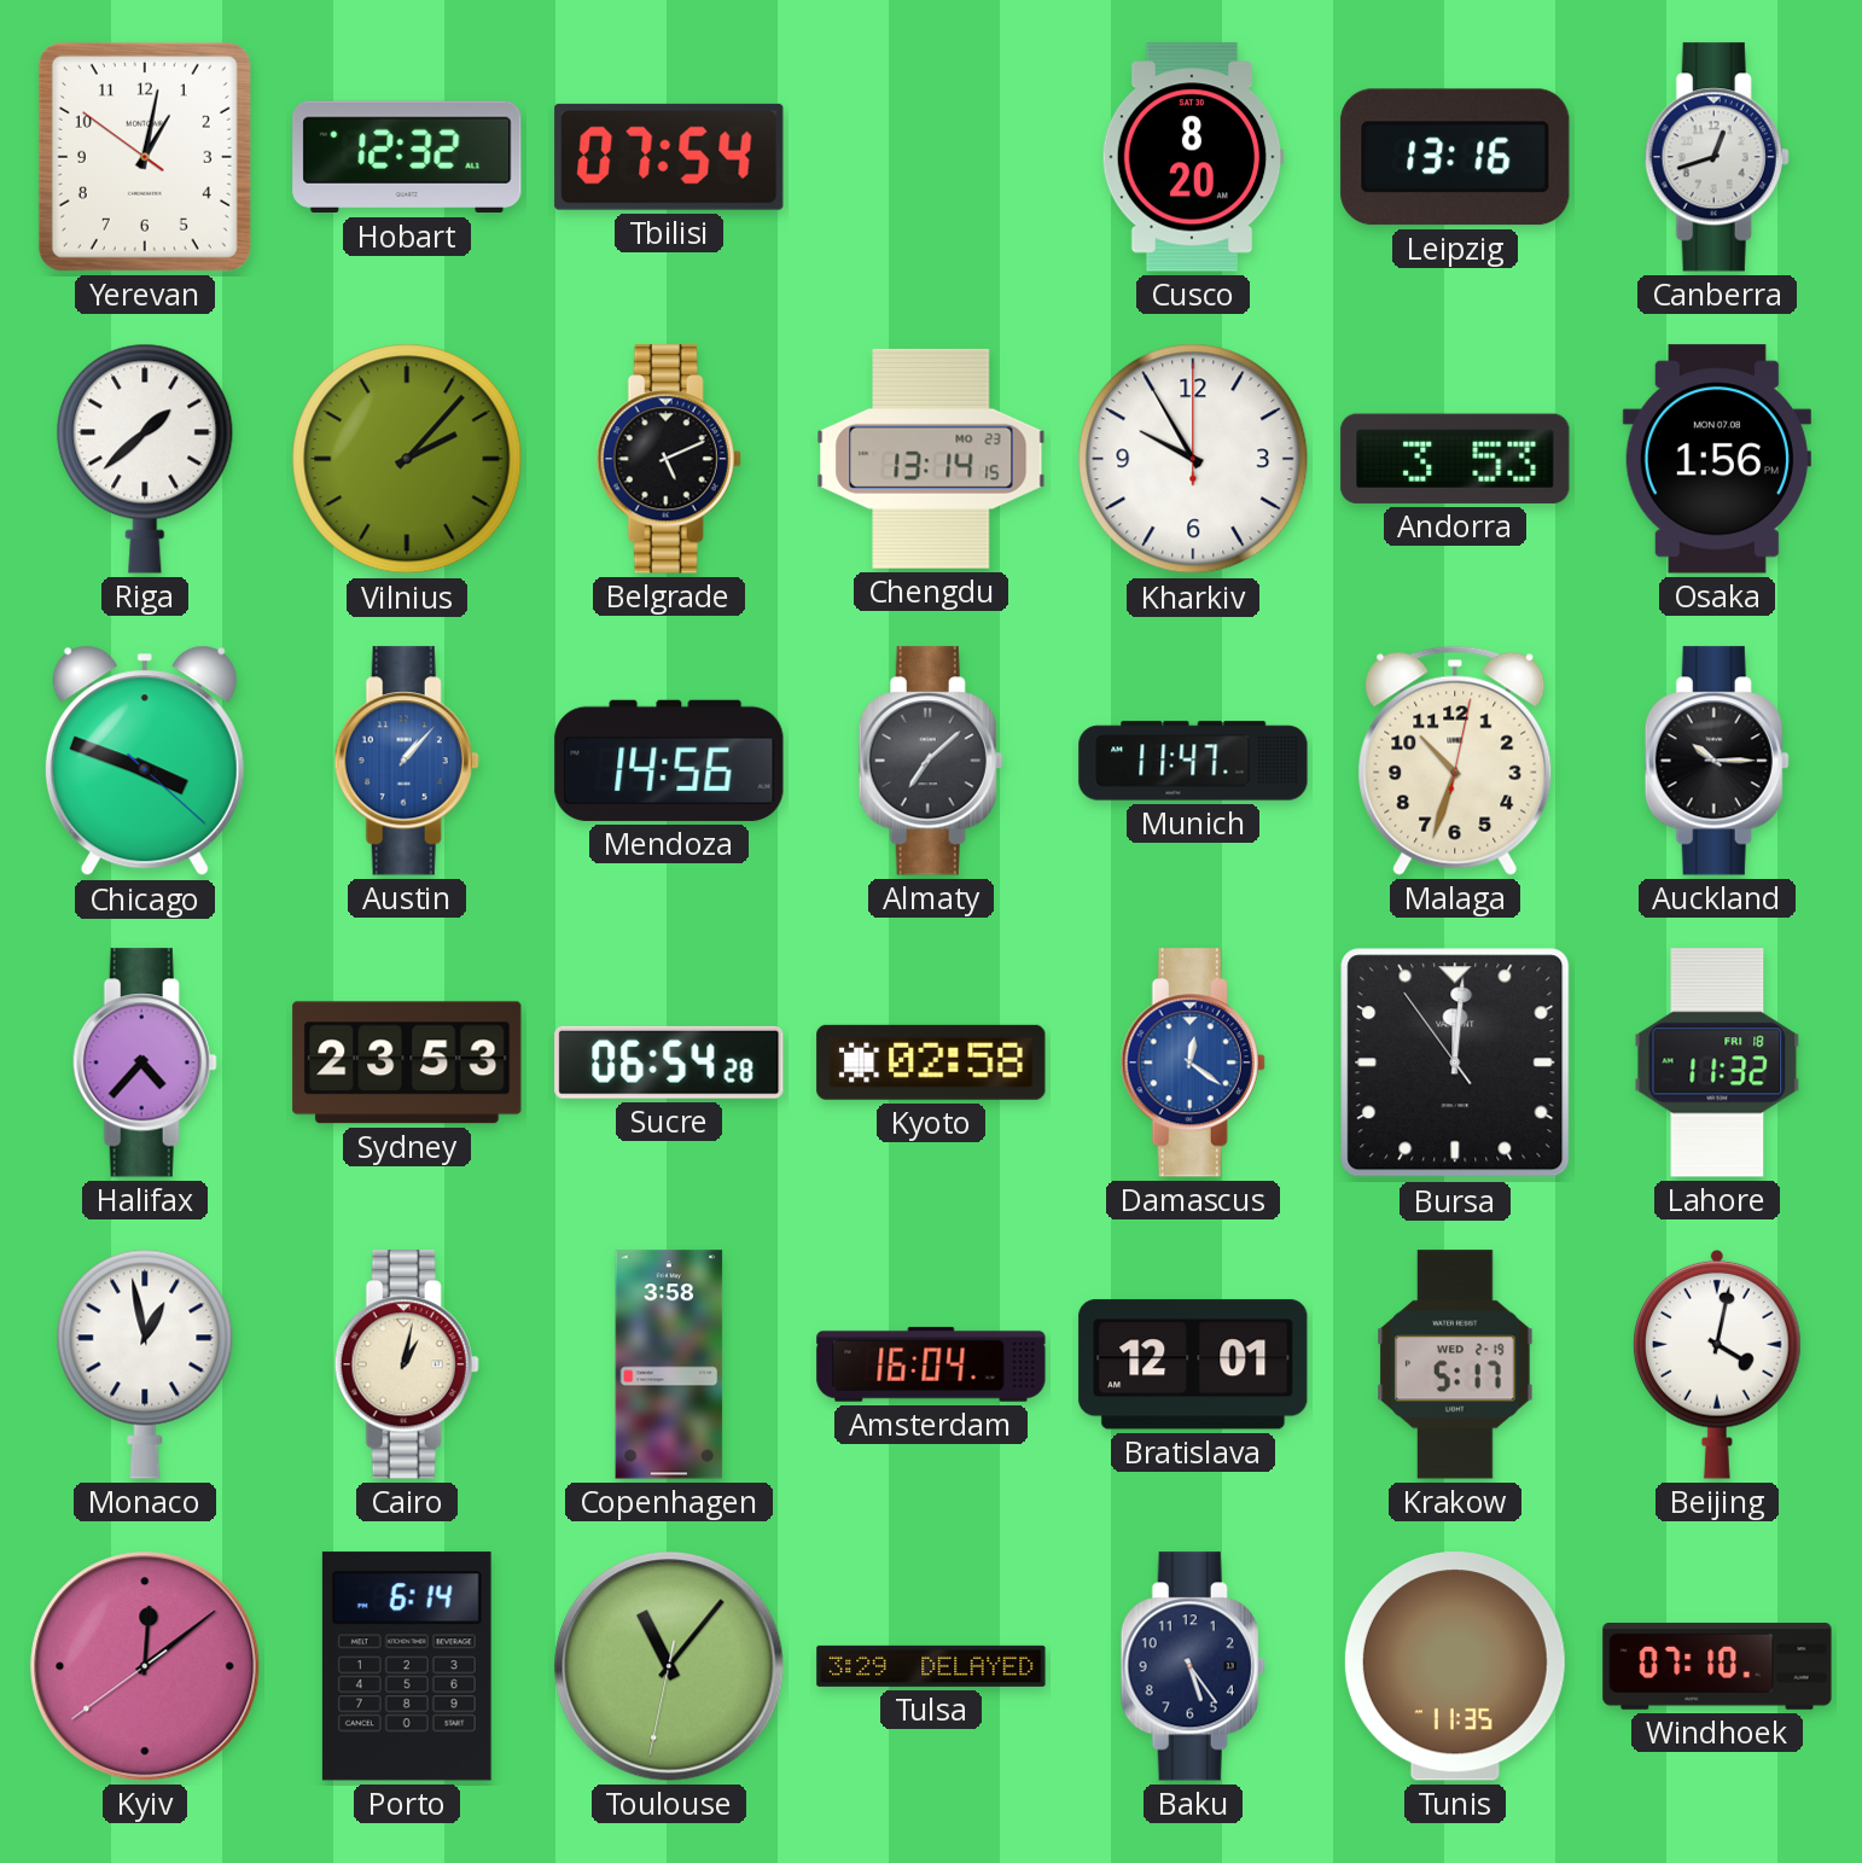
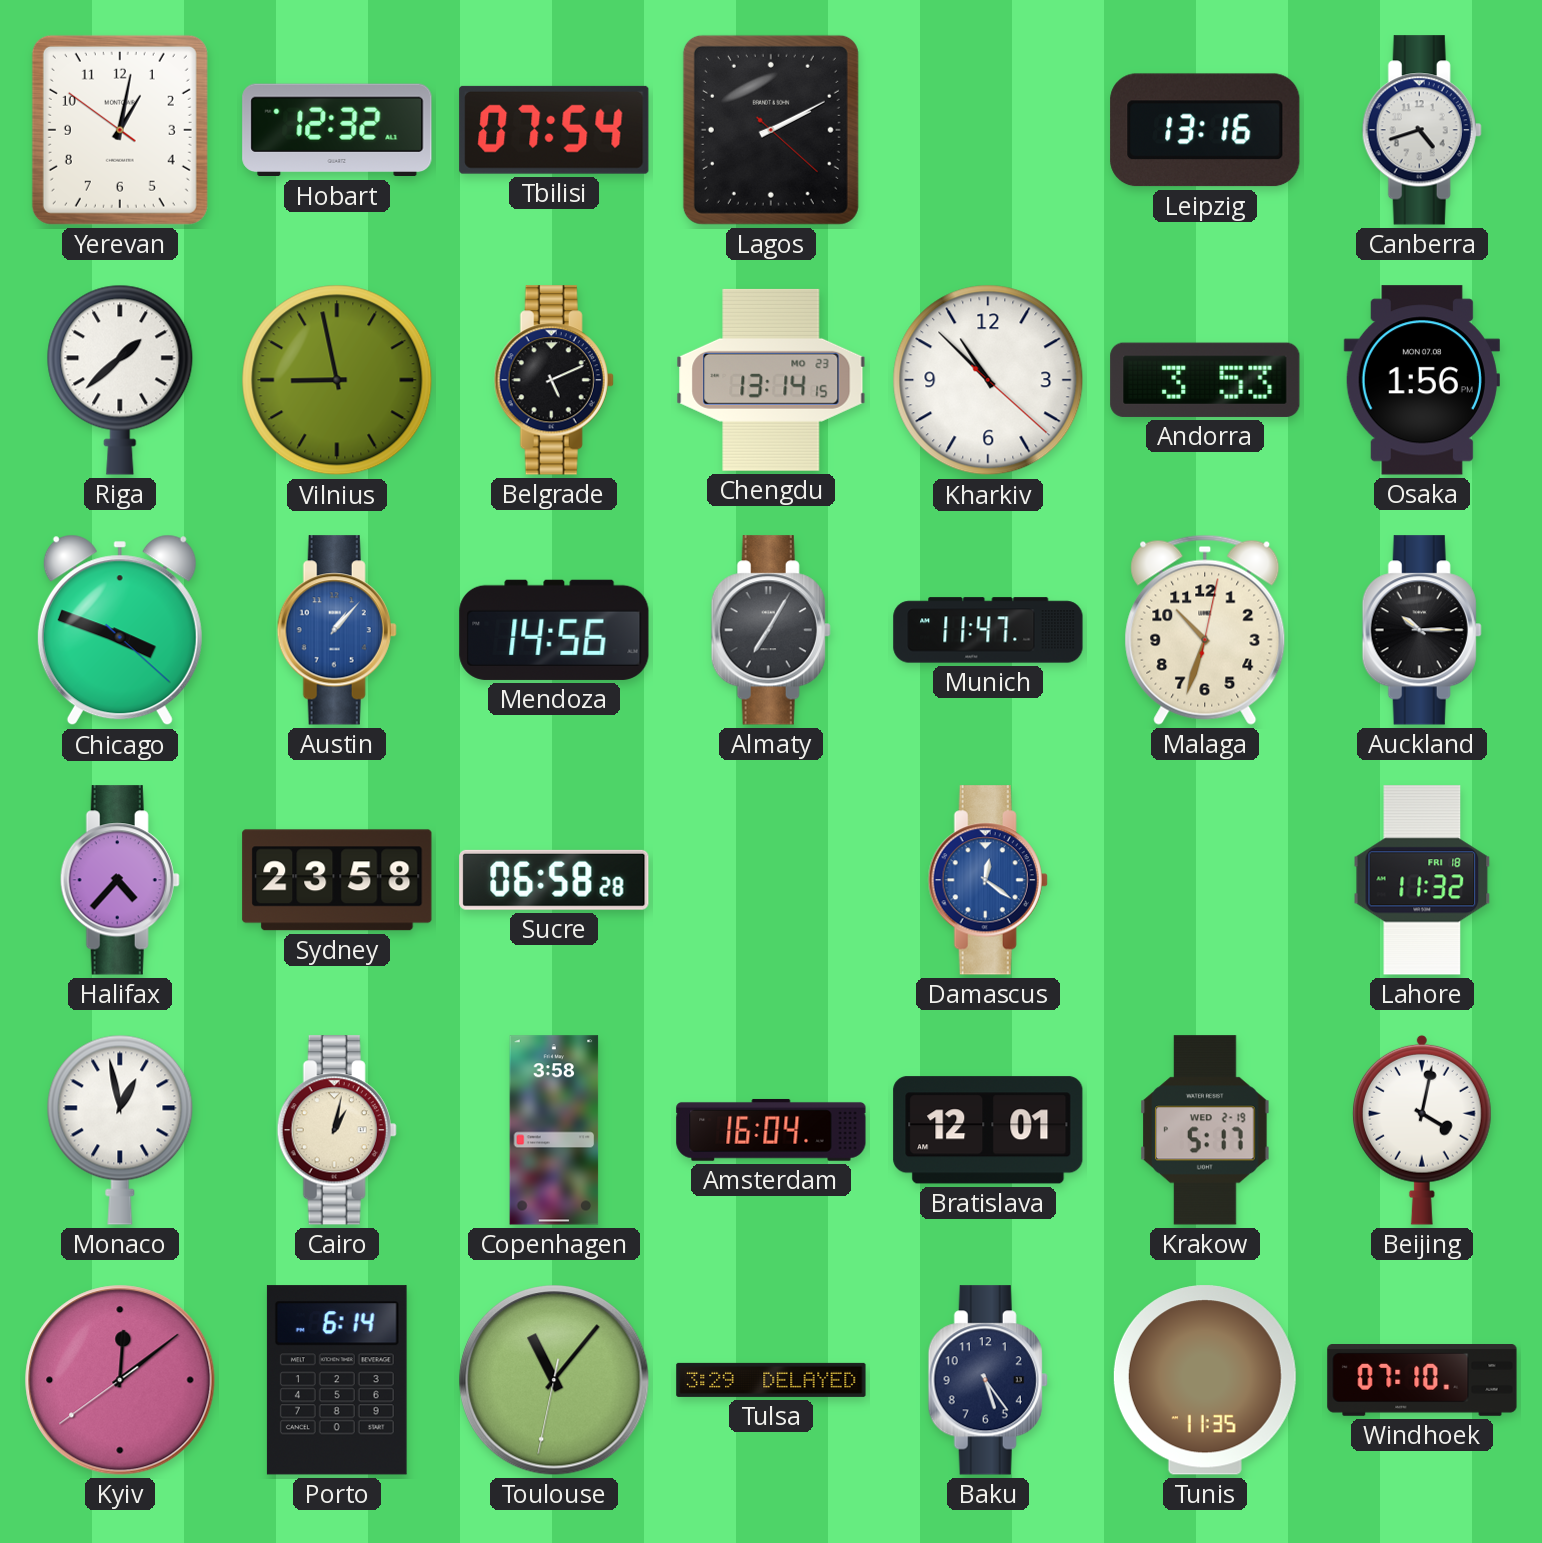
Lagos: none -> 2:10 (771, 130)
Cusco: 8:20 -> none (1193, 157)
Canberra: 12:42 -> 4:42 (1422, 130)
Vilnius: 2:07 -> 8:58 (337, 380)
Kharkiv: 9:55 -> 10:52 (988, 380)
Almaty: 7:08 -> 7:05 (771, 630)
Sydney: 23:53 -> 23:58 (337, 880)
Sucre: 06:54 -> 06:58 (554, 880)
Kyoto: 02:58 -> none (931, 1063)
Bursa: 12:00 -> none (1455, 1063)
